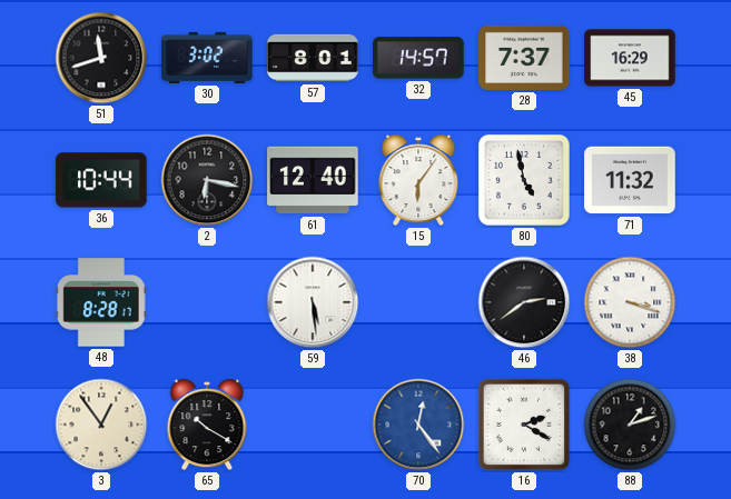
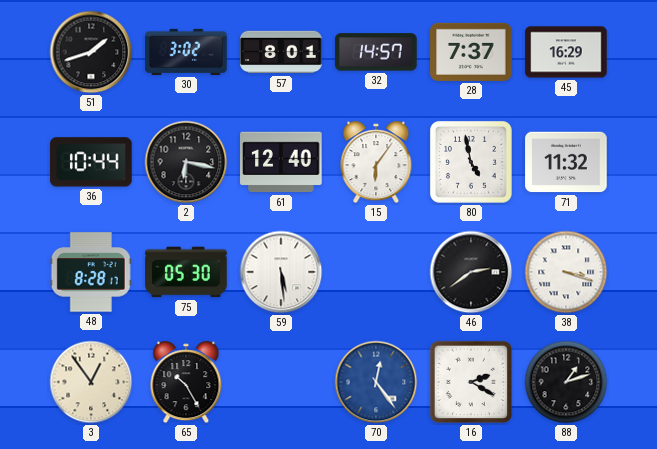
51: 11:42 -> 1:42 (91, 52)
75: none -> 05:30 (186, 272)
65: 10:20 -> 10:25 (186, 382)
